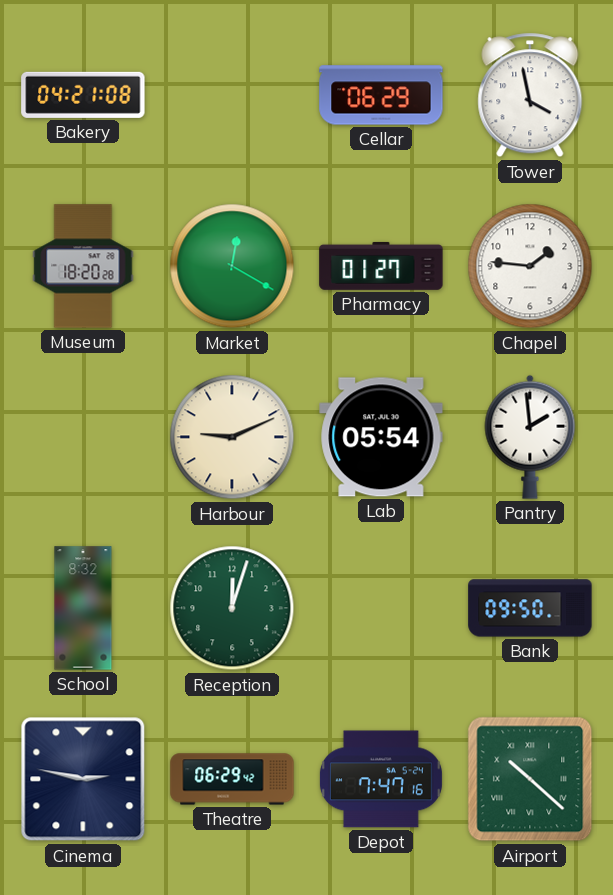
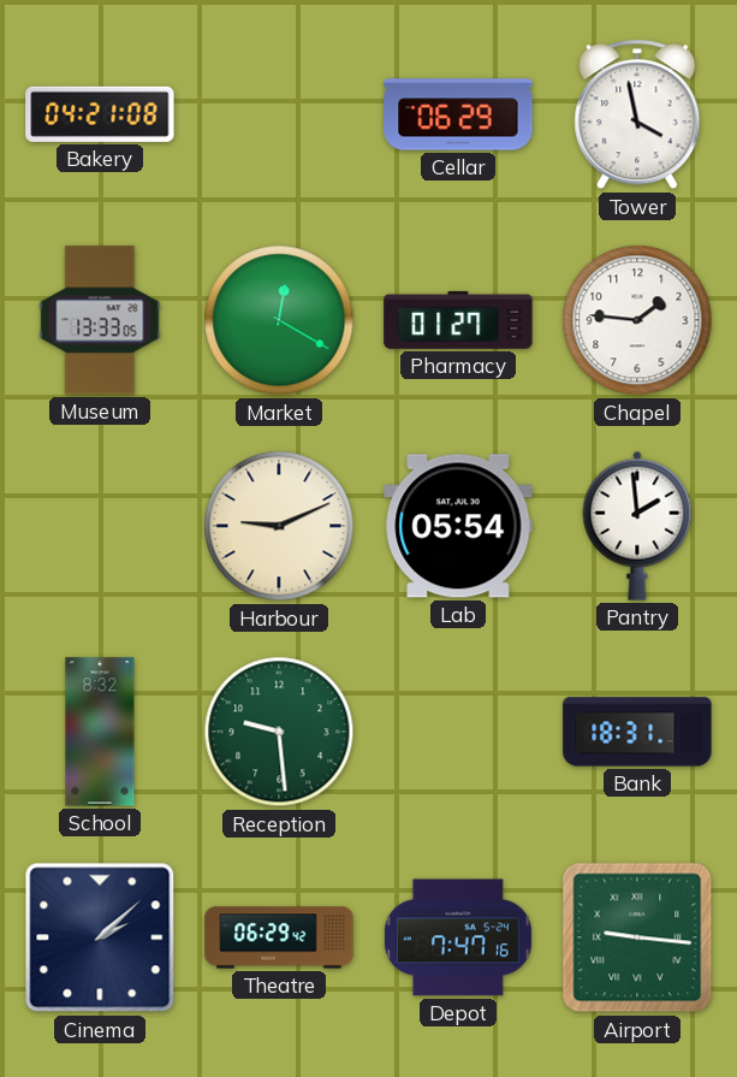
Museum: 18:20 -> 13:33 (100, 320)
Reception: 12:03 -> 9:29 (279, 732)
Bank: 09:50 -> 18:31 (637, 732)
Cinema: 2:47 -> 2:08 (100, 937)
Airport: 10:22 -> 9:16 (637, 937)
